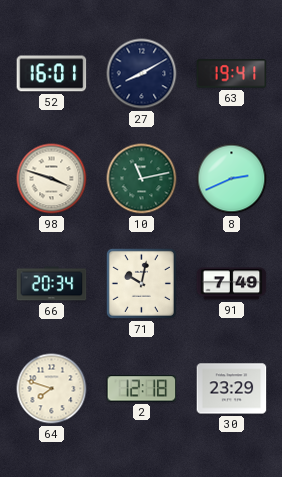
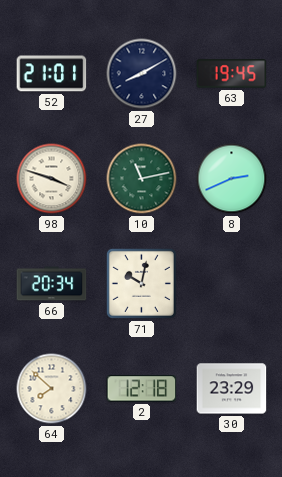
52: 16:01 -> 21:01 (52, 74)
63: 19:41 -> 19:45 (232, 74)
91: 7:49 -> none (232, 284)
64: 7:48 -> 7:52 (52, 389)
